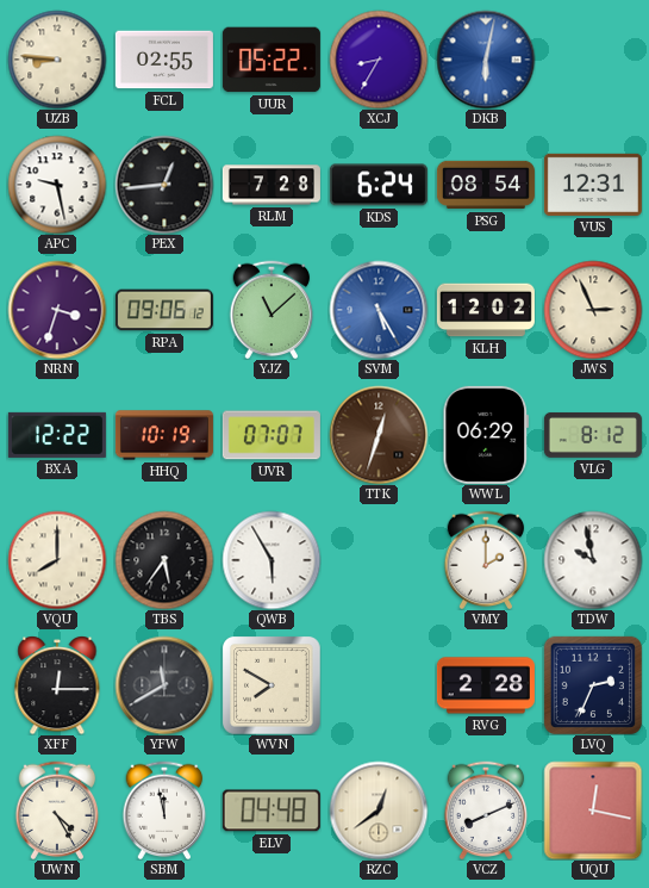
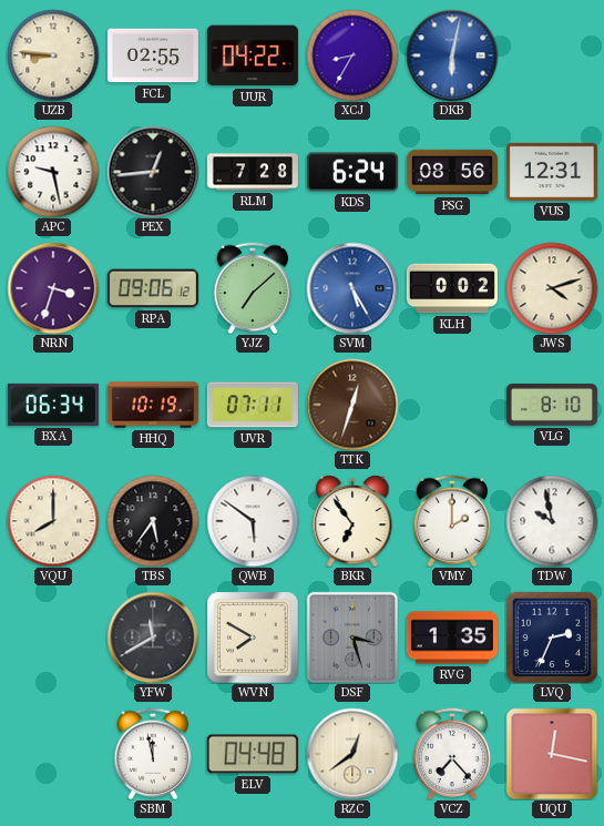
UUR: 05:22 -> 04:22 (253, 55)
PSG: 08:54 -> 08:56 (452, 172)
YJZ: 11:08 -> 7:08 (253, 288)
KLH: 12:02 -> 0:02 (452, 288)
JWS: 2:56 -> 4:12 (552, 288)
BXA: 12:22 -> 06:34 (53, 405)
UVR: 07:07 -> 07:11 (253, 405)
WWL: 06:29 -> none (486, 435)
VLG: 8:12 -> 8:10 (552, 405)
QWB: 5:55 -> 5:51 (253, 521)
BKR: none -> 6:54 (352, 521)
XFF: 12:15 -> none (57, 685)
DSF: none -> 3:27 (351, 636)
RVG: 2:28 -> 1:35 (452, 638)
UWN: 4:25 -> none (57, 811)
VCZ: 8:11 -> 7:23 (452, 754)
